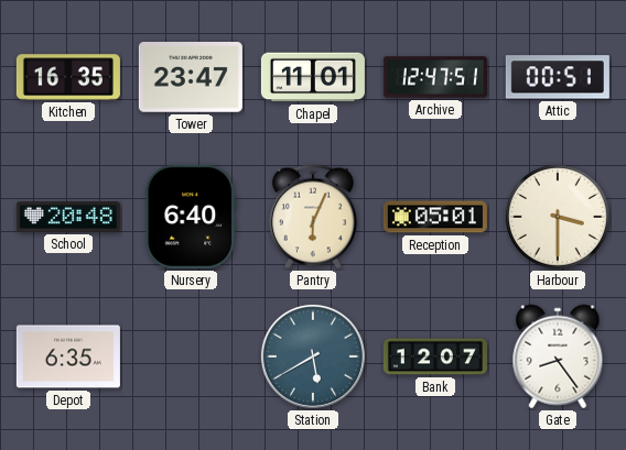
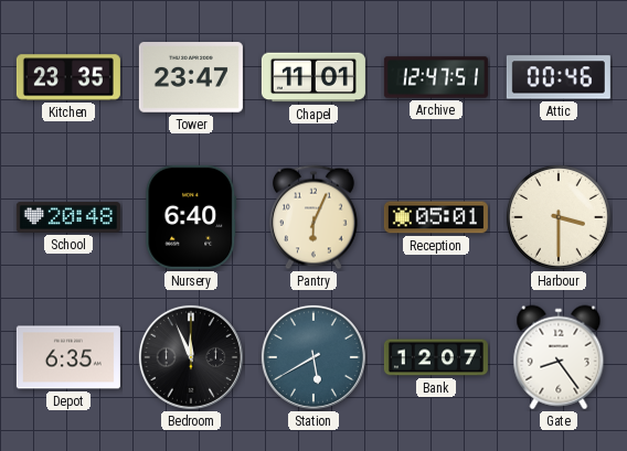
Kitchen: 16:35 -> 23:35 (68, 77)
Attic: 00:51 -> 00:46 (559, 77)
Bedroom: none -> 11:56 (191, 357)
